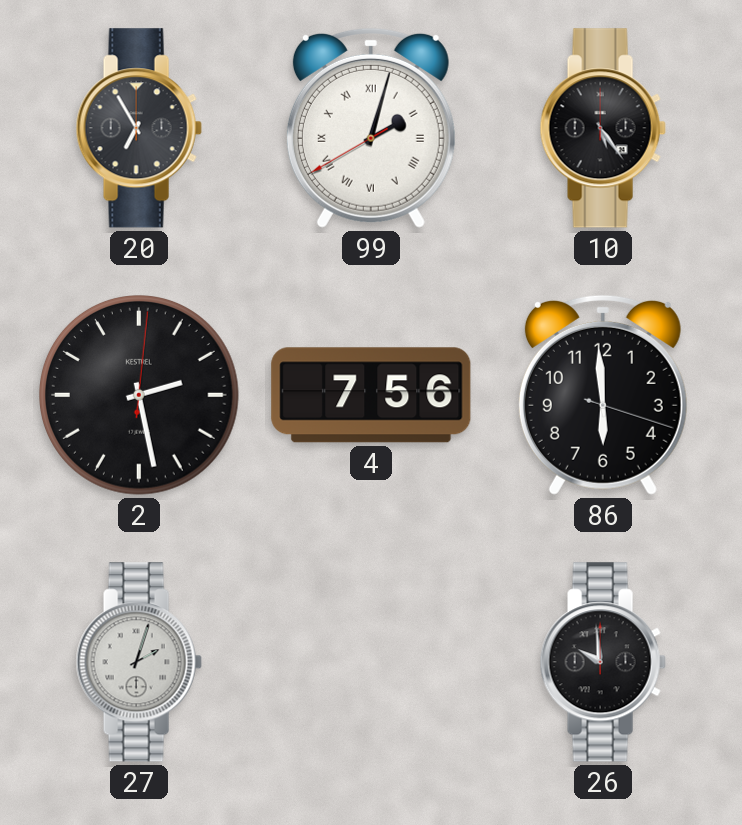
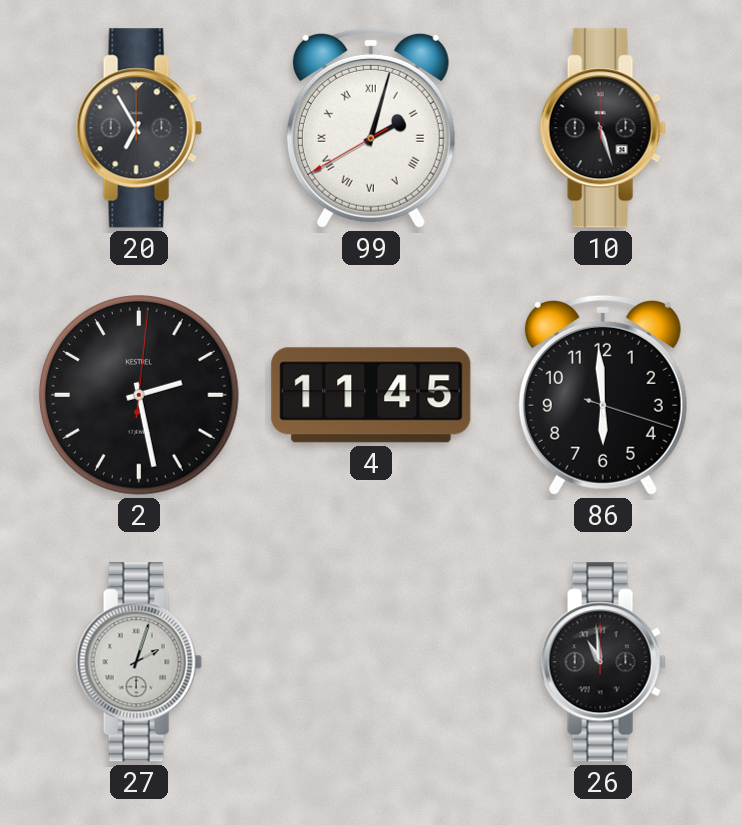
10: 5:24 -> 5:27 (603, 128)
4: 7:56 -> 11:45 (371, 395)
26: 9:59 -> 10:59 (603, 662)
